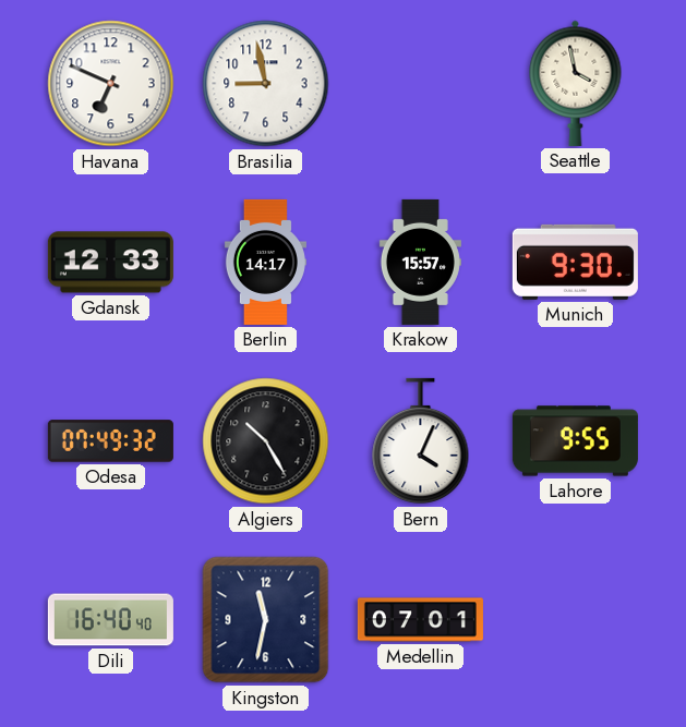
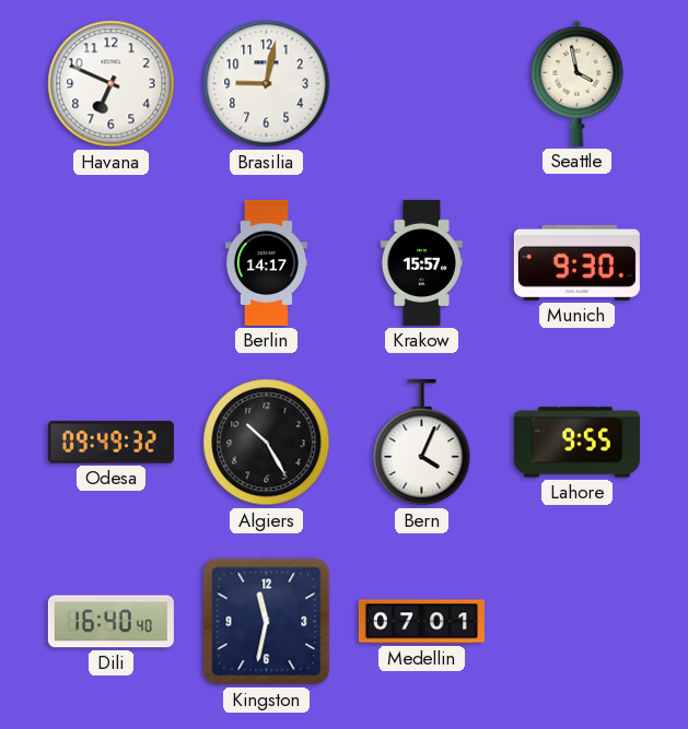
Brasilia: 8:58 -> 9:02 (267, 84)
Gdansk: 12:33 -> none (110, 263)
Odesa: 07:49 -> 09:49 (110, 443)
